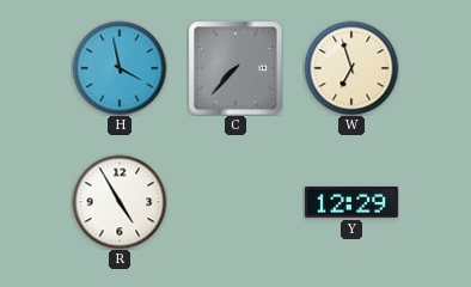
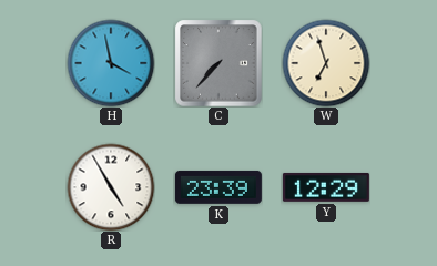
K: none -> 23:39 (218, 187)
